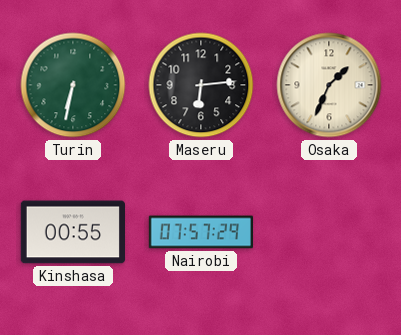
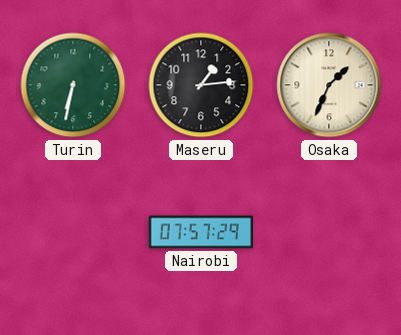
Maseru: 6:14 -> 1:14 (201, 85)
Kinshasa: 00:55 -> none (72, 232)
